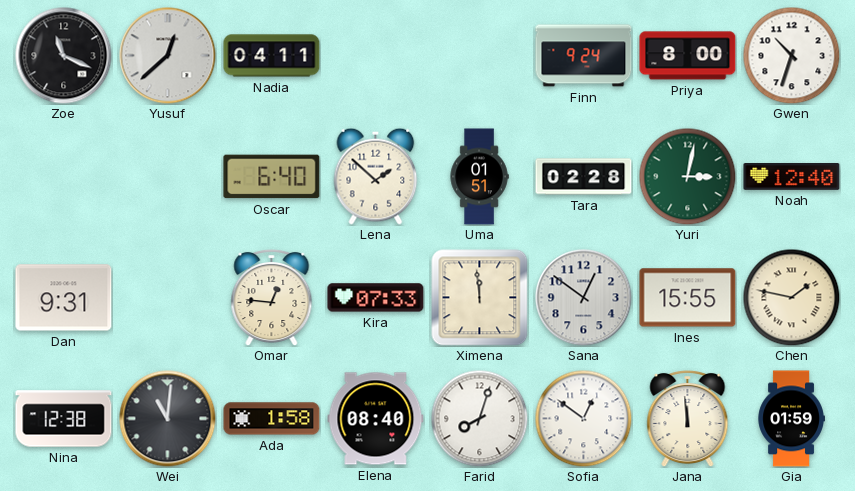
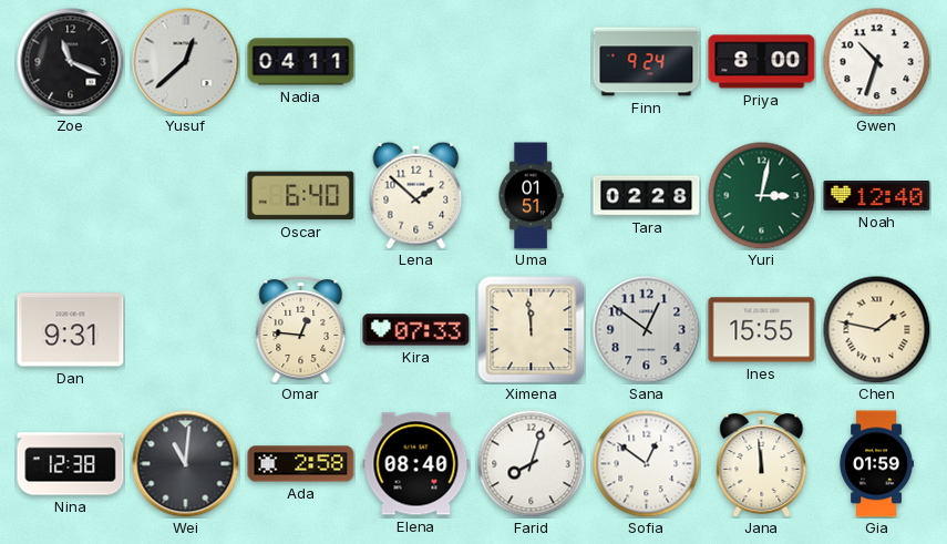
Ada: 1:58 -> 2:58 (301, 464)
